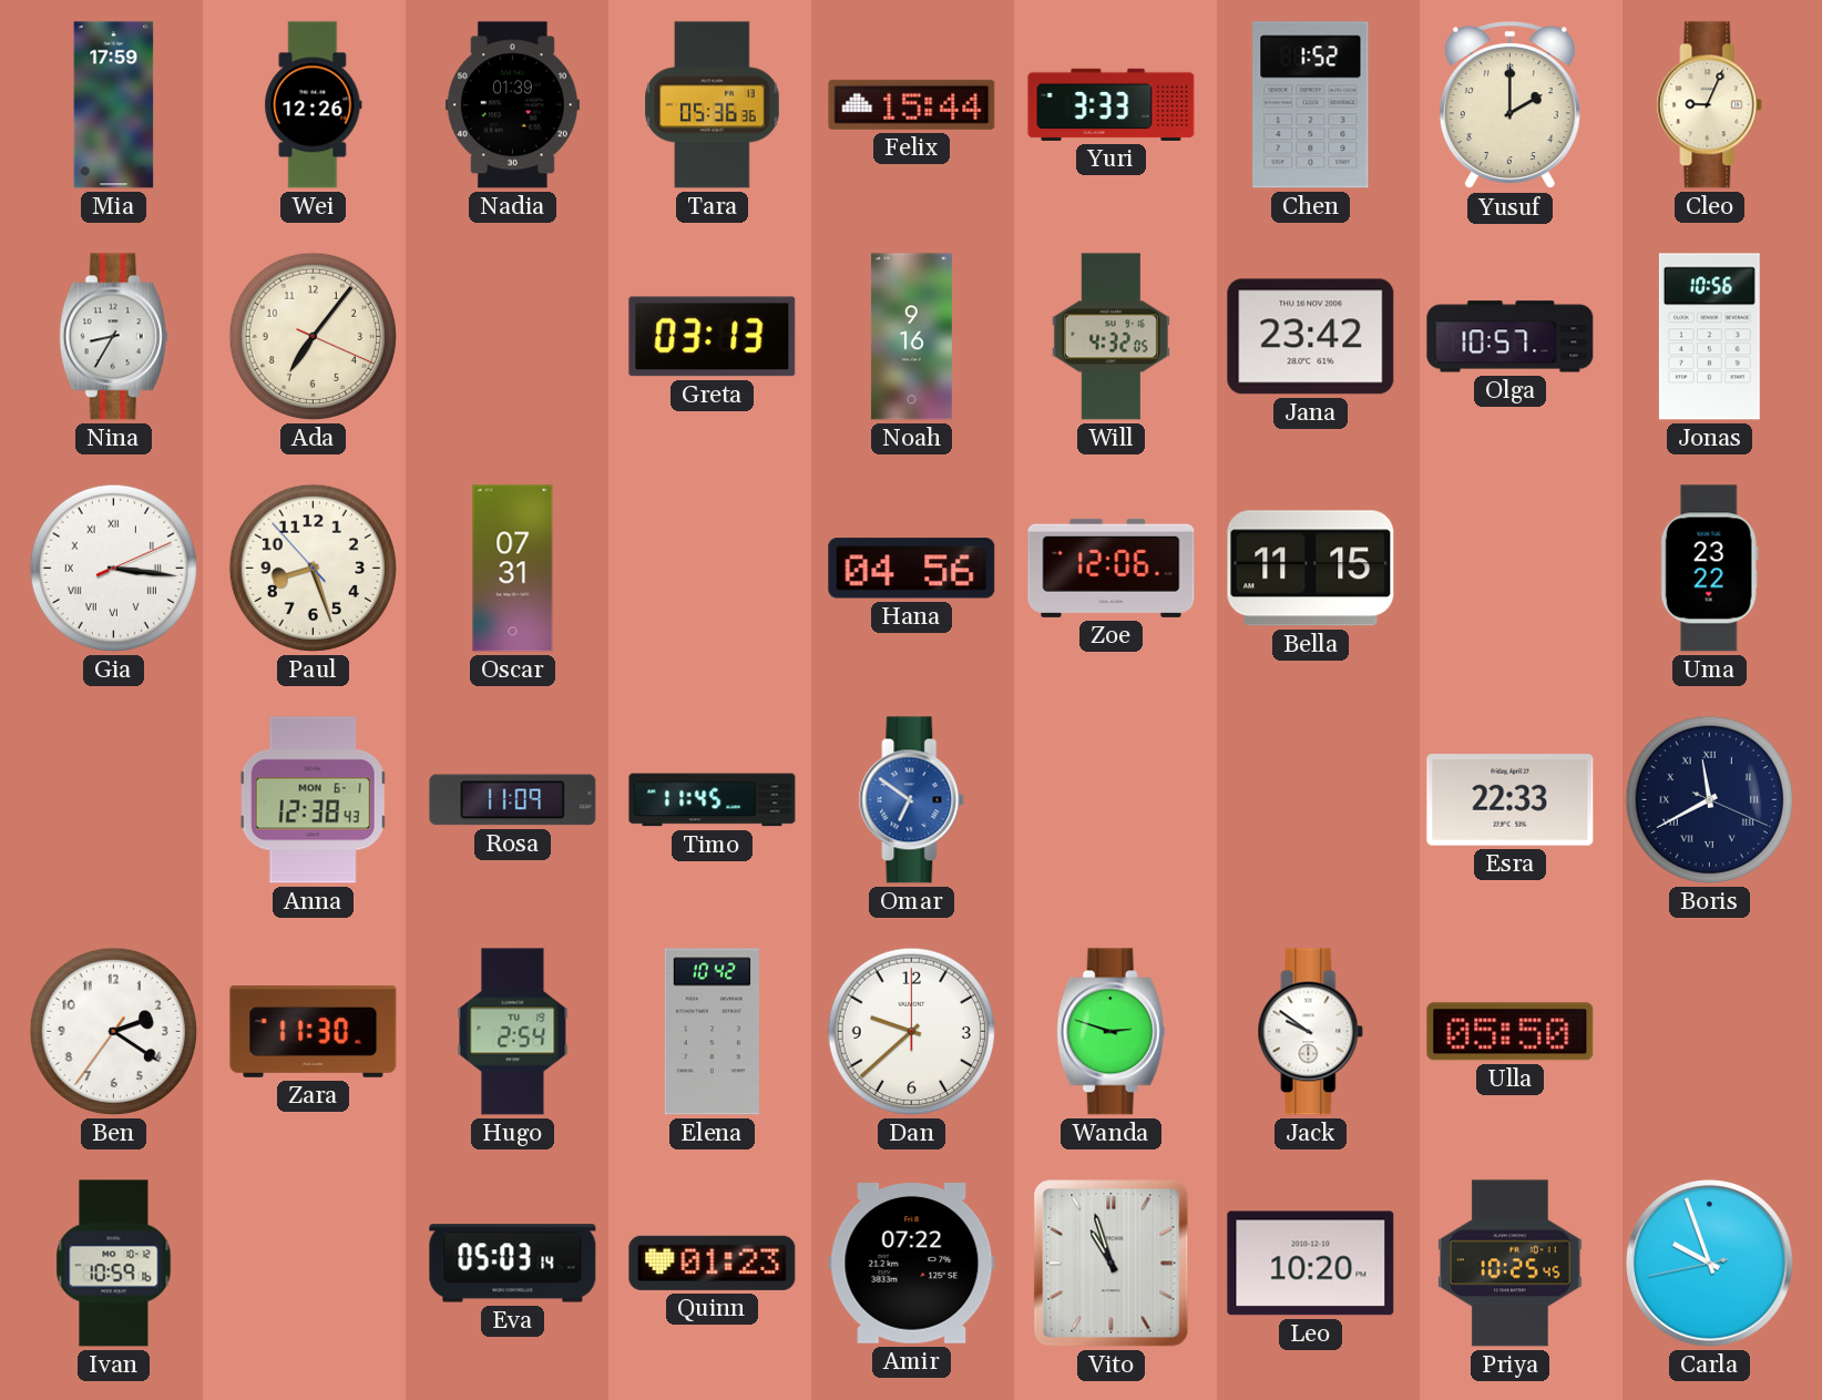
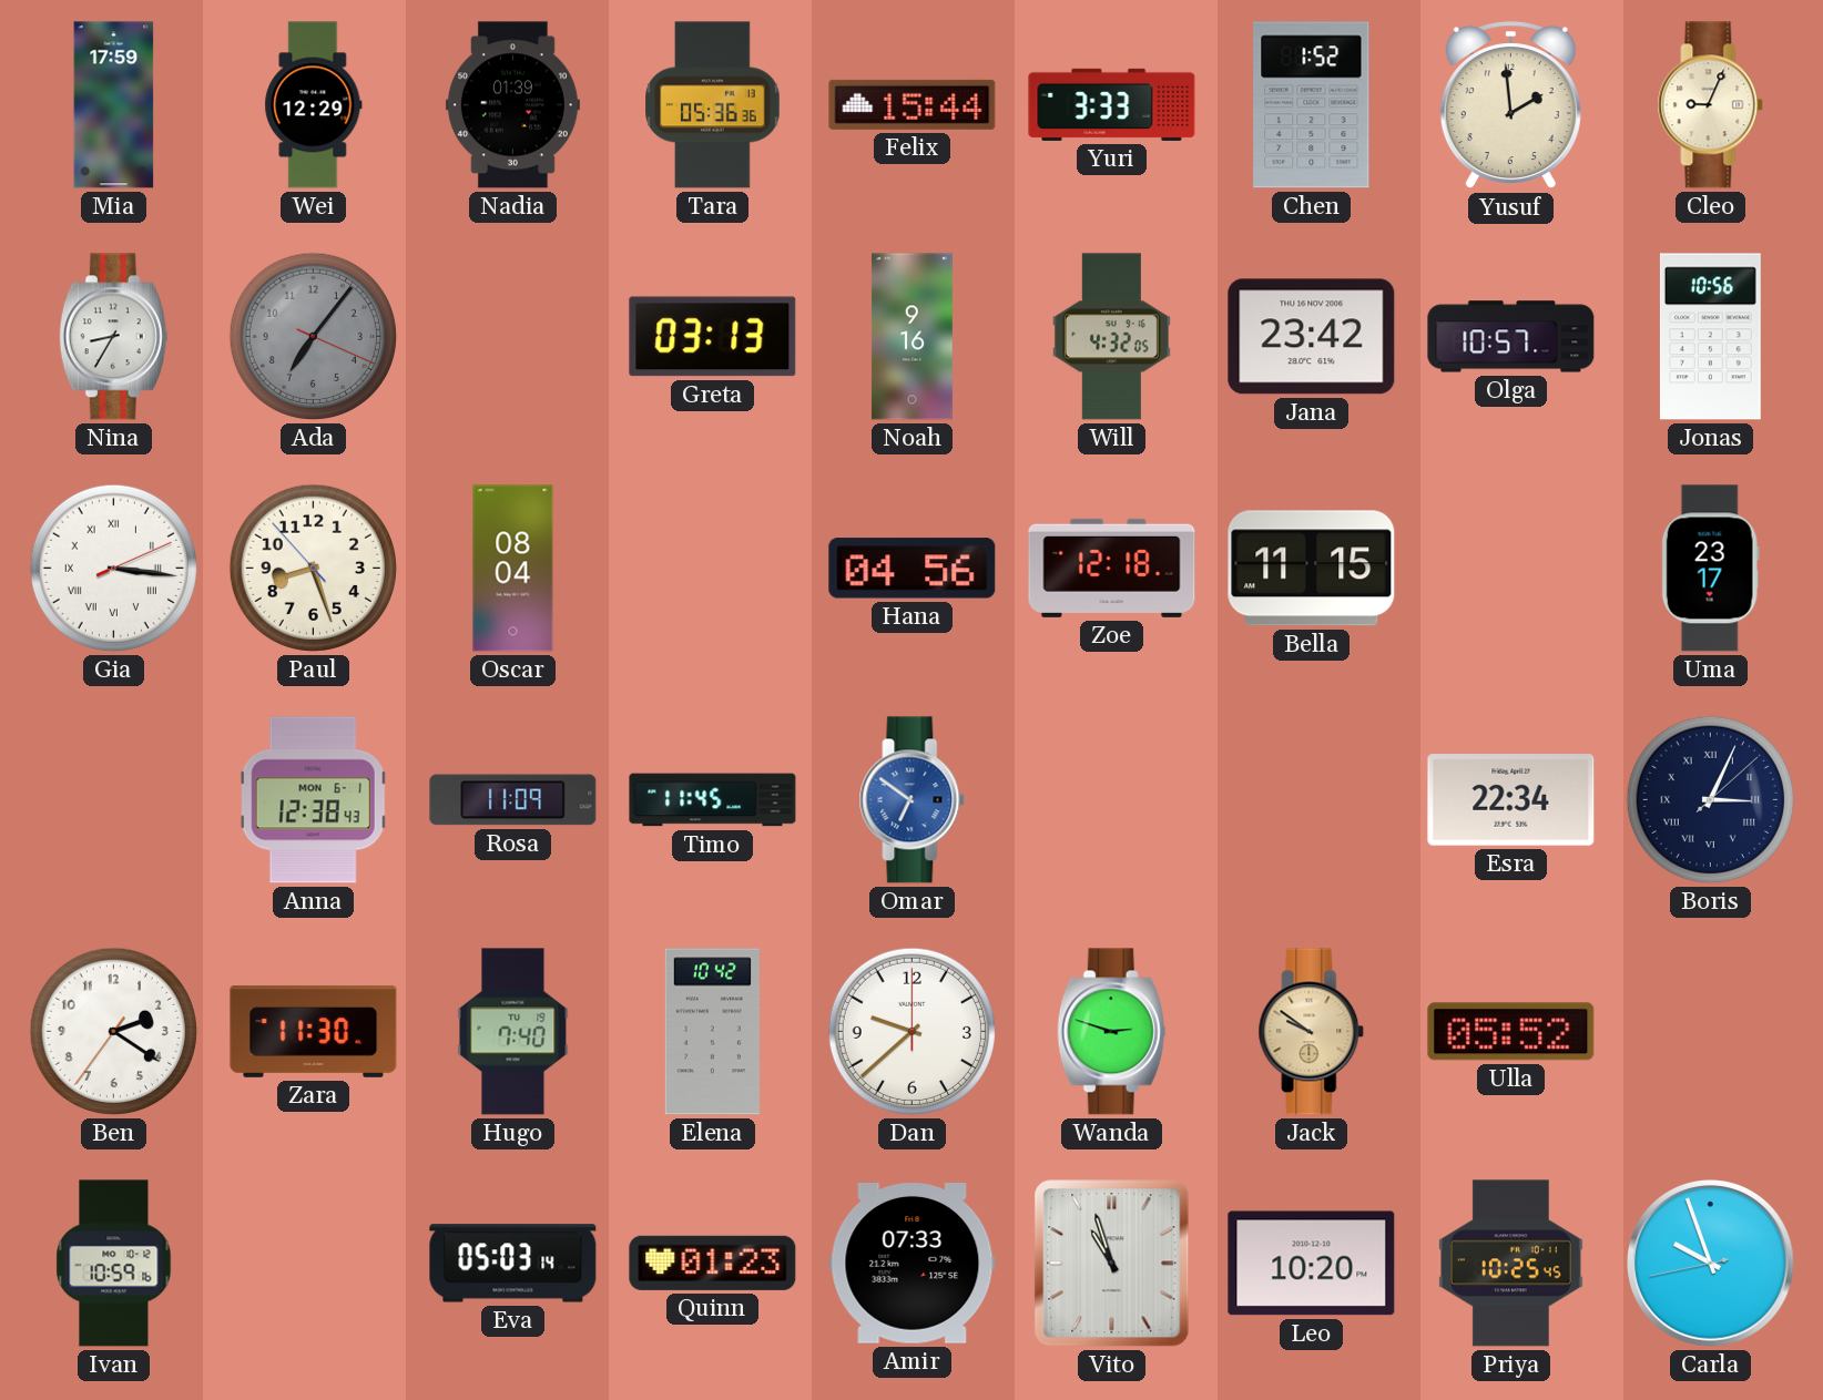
Wei: 12:26 -> 12:29 (314, 105)
Yusuf: 2:00 -> 1:59 (1510, 105)
Ada dial: cream -> grey (313, 336)
Oscar: 07:31 -> 08:04 (513, 569)
Zoe: 12:06 -> 12:18 (1112, 568)
Uma: 23:22 -> 23:17 (1710, 569)
Esra: 22:33 -> 22:34 (1511, 800)
Boris: 11:40 -> 3:04 (1710, 799)
Hugo: 2:54 -> 7:40 (513, 1032)
Jack dial: white -> champagne (1312, 1032)
Ulla: 05:50 -> 05:52 (1511, 1032)
Amir: 07:22 -> 07:33 (913, 1264)
